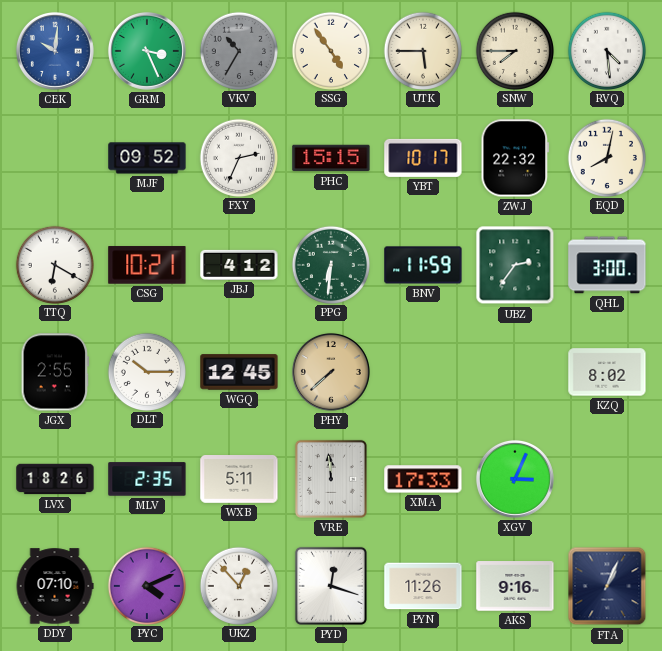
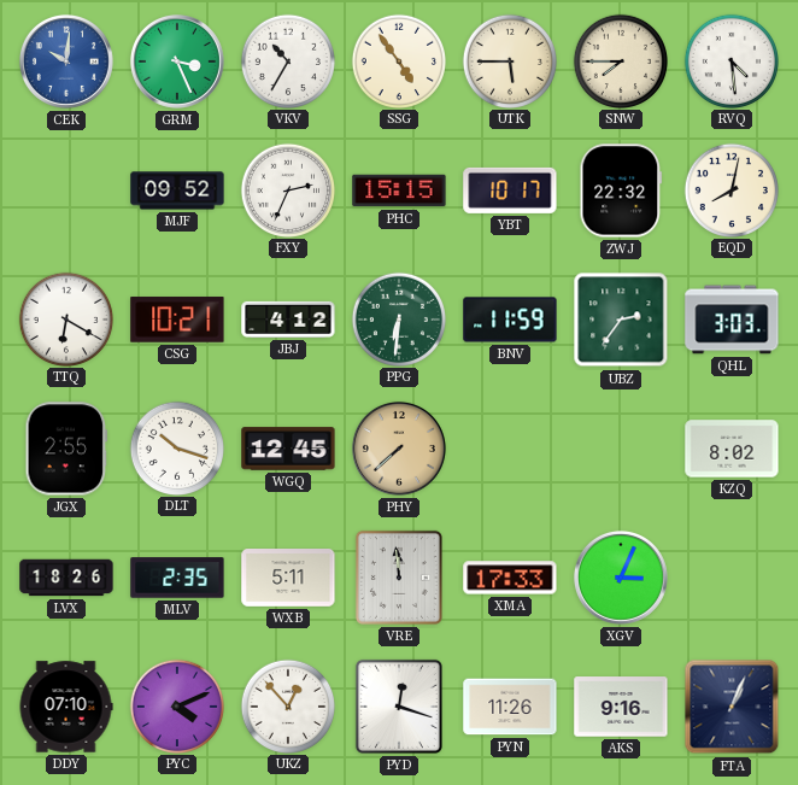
VKV dial: grey -> white (287, 60)
QHL: 3:00 -> 3:03 (732, 320)
DLT: 10:15 -> 10:18 (176, 447)
